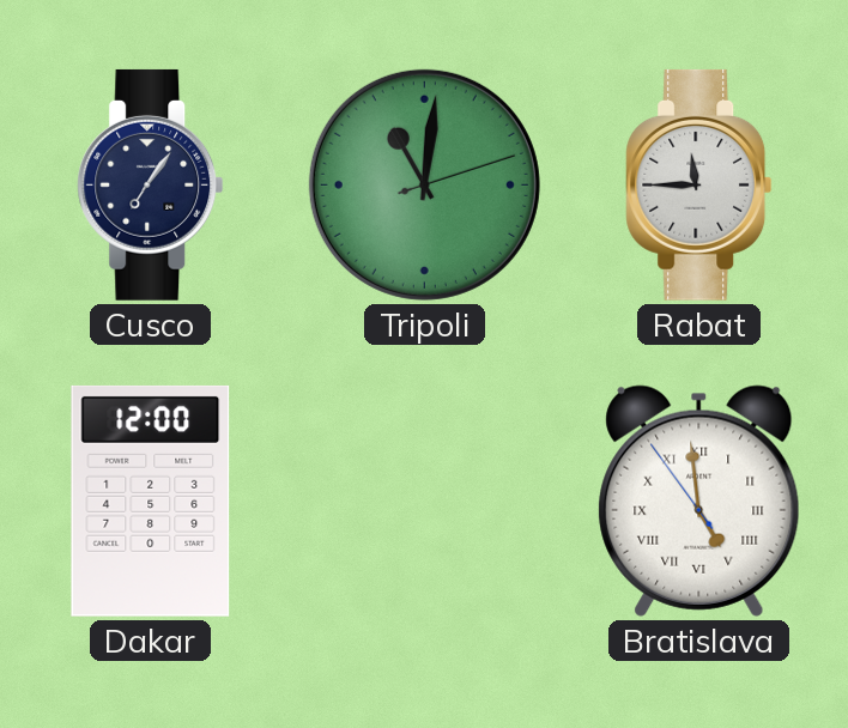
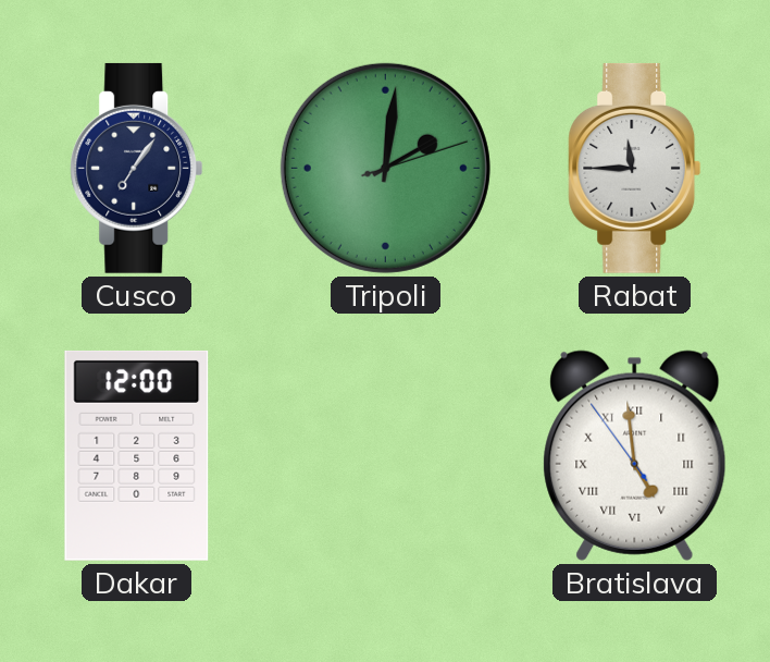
Tripoli: 11:01 -> 2:01 (385, 168)
